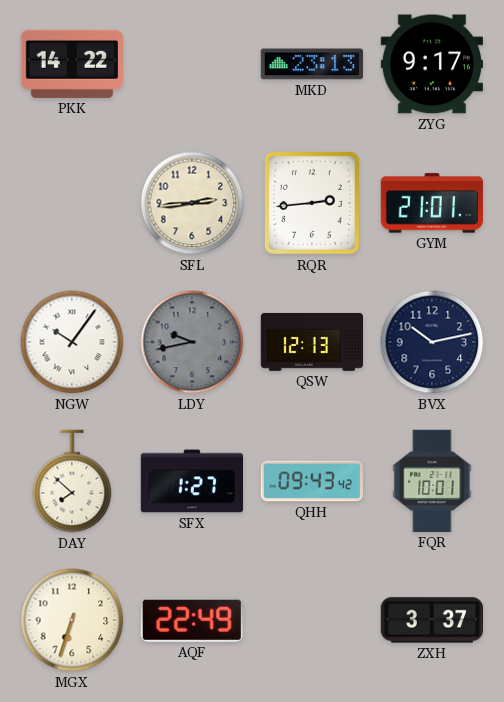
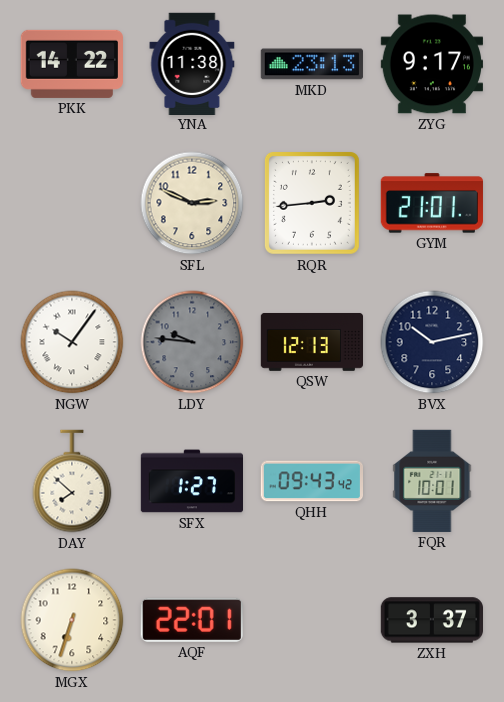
YNA: none -> 11:38 (192, 63)
SFL: 2:44 -> 2:49 (192, 203)
LDY: 9:43 -> 9:46 (192, 342)
AQF: 22:49 -> 22:01 (192, 620)
